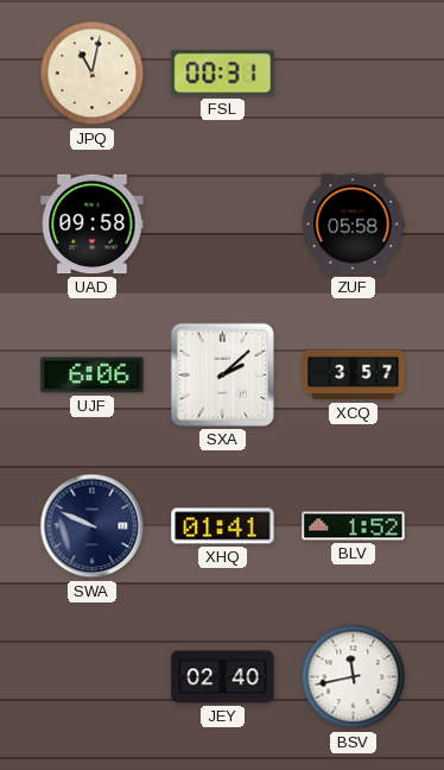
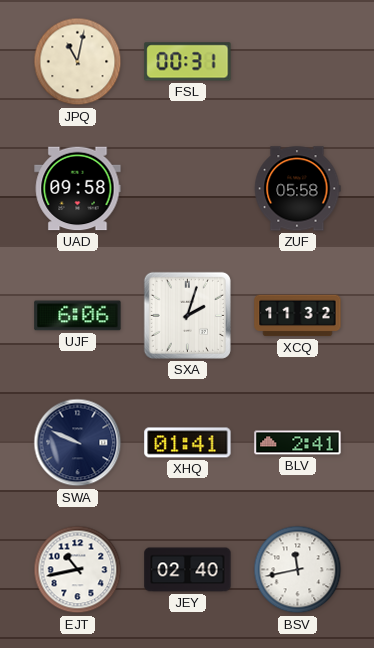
SXA: 2:08 -> 2:03 (187, 315)
XCQ: 3:57 -> 11:32 (298, 316)
BLV: 1:52 -> 2:41 (298, 443)
EJT: none -> 10:43 (78, 570)
